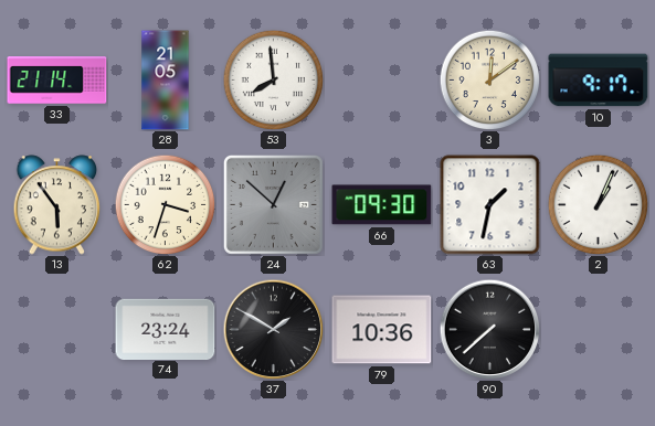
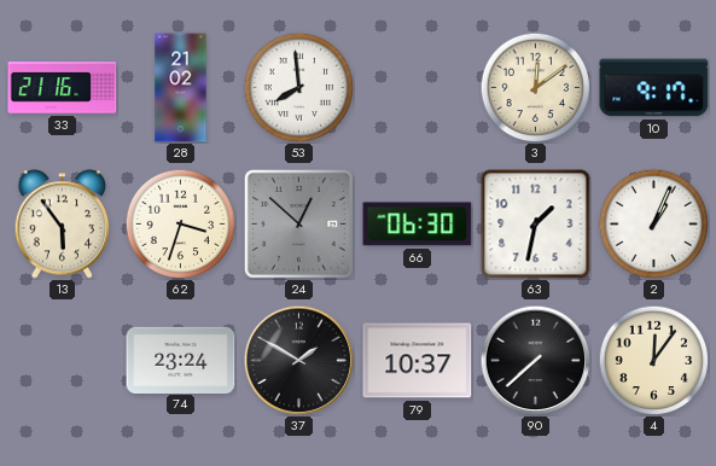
33: 21:14 -> 21:16 (63, 88)
28: 21:05 -> 21:02 (181, 88)
66: 09:30 -> 06:30 (418, 225)
79: 10:36 -> 10:37 (418, 361)
4: none -> 12:06 (653, 360)
